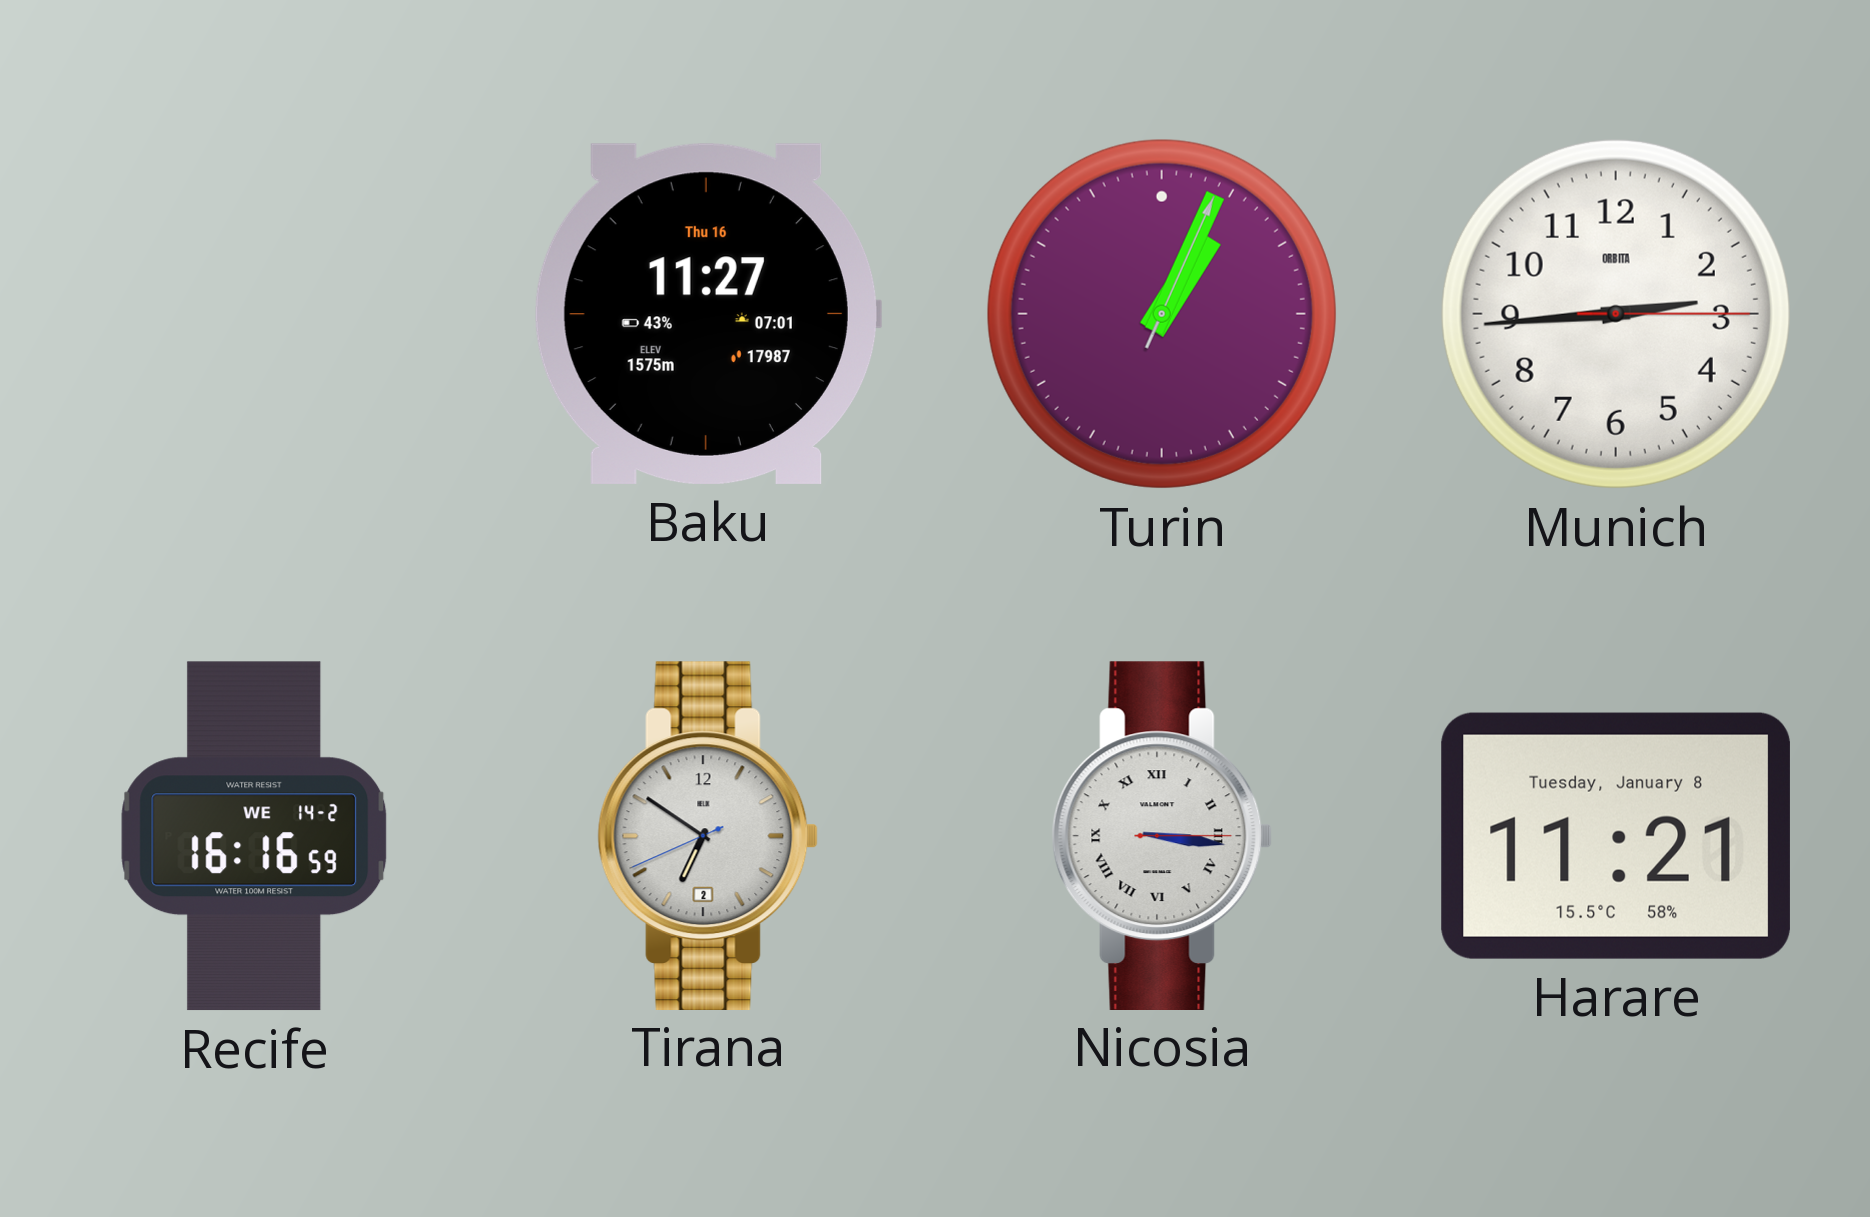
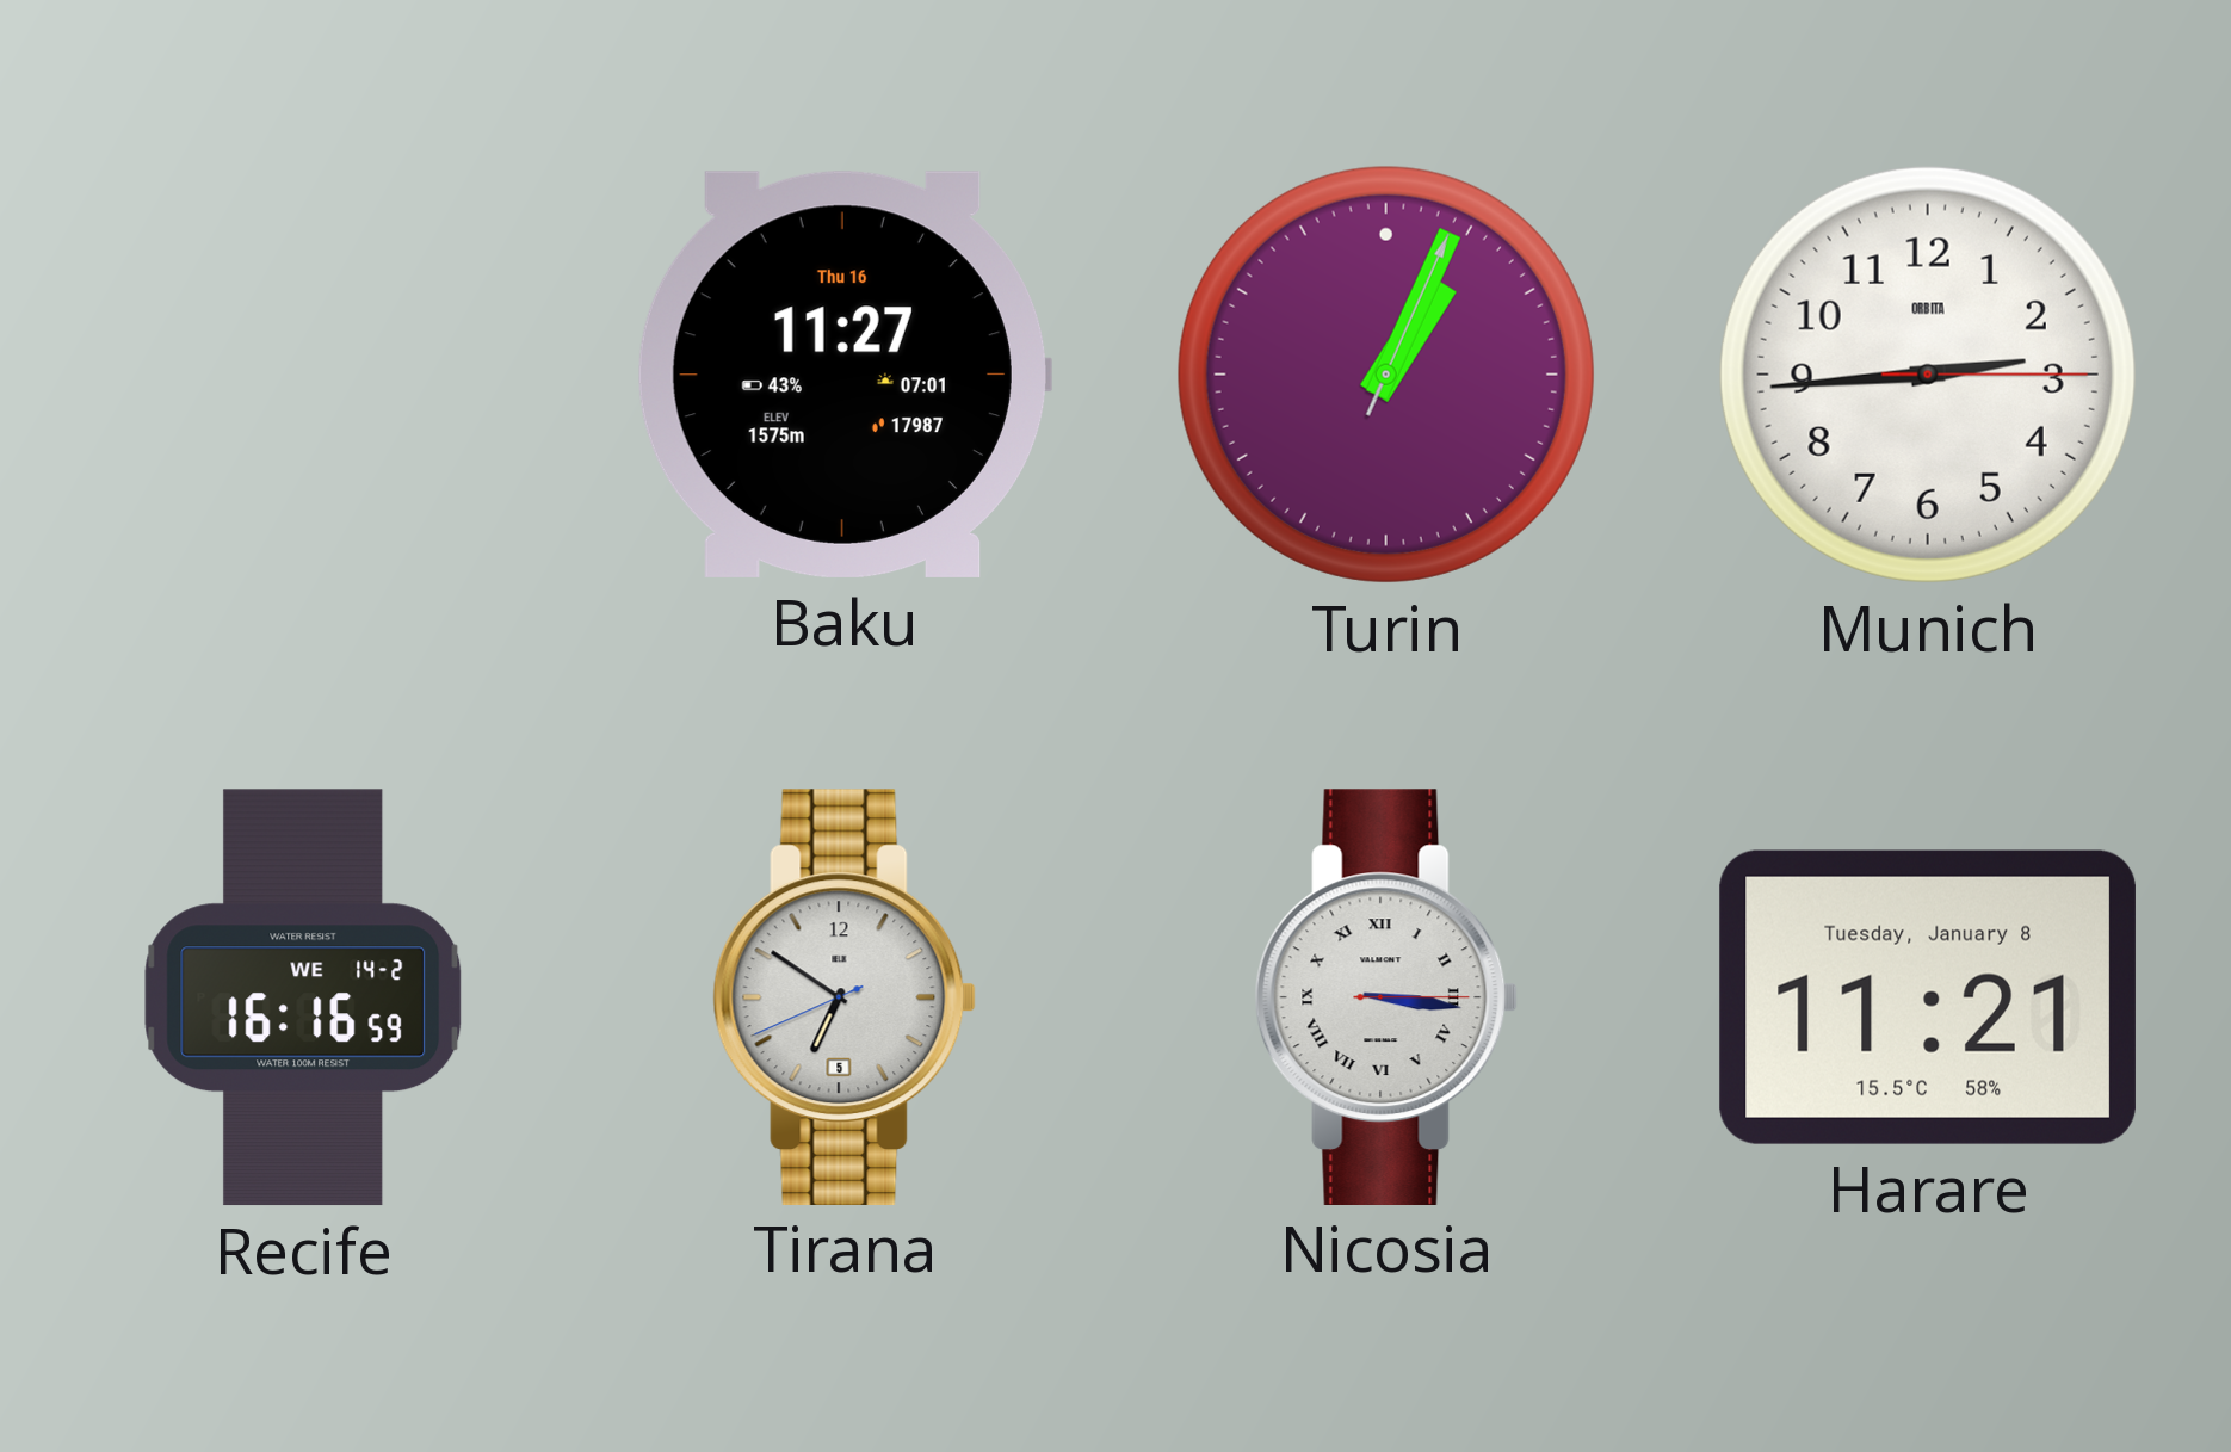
Tirana date: 2 -> 5 (845, 996)
